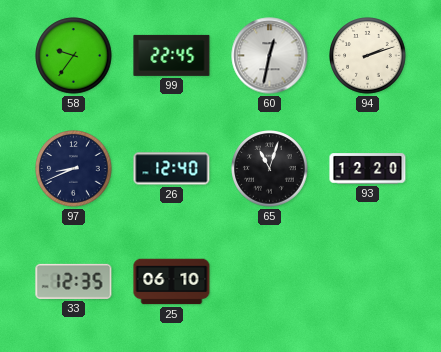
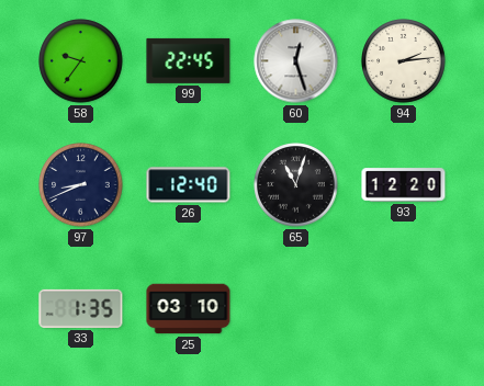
60: 12:32 -> 12:27 (296, 61)
94: 2:12 -> 2:14 (404, 61)
33: 12:35 -> 1:35 (81, 308)
25: 06:10 -> 03:10 (189, 309)
